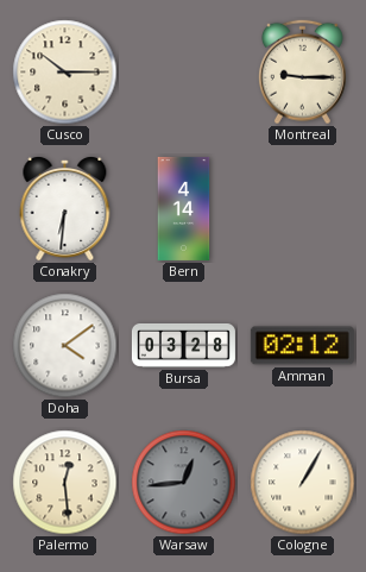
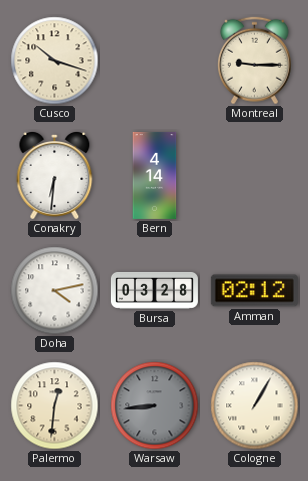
Cusco: 10:15 -> 10:18 (55, 61)
Doha: 4:09 -> 4:13 (55, 291)
Palermo: 12:29 -> 12:31 (55, 406)
Warsaw: 12:44 -> 8:44 (155, 406)
